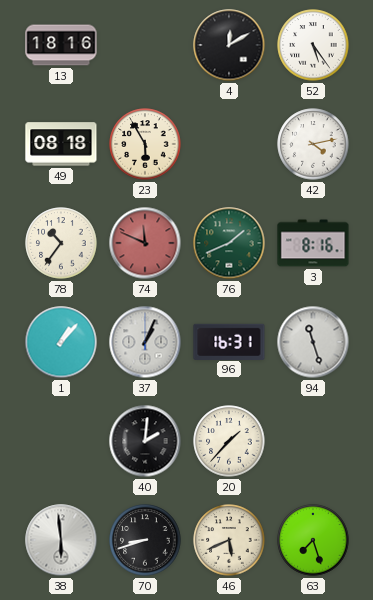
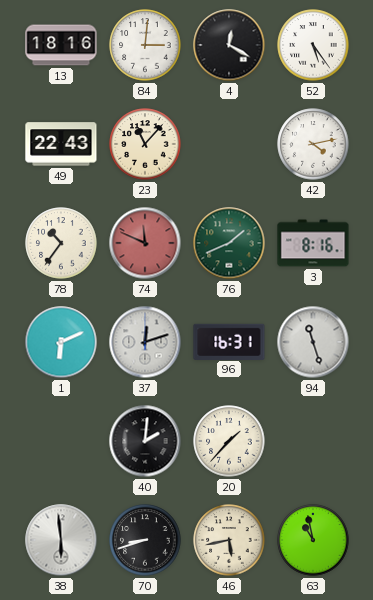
84: none -> 3:01 (145, 45)
4: 12:10 -> 12:20 (229, 45)
49: 08:18 -> 22:43 (61, 144)
23: 5:55 -> 11:07 (145, 144)
1: 1:07 -> 6:11 (61, 342)
37: 1:04 -> 12:12 (145, 342)
46: 5:41 -> 5:43 (229, 540)
63: 7:27 -> 10:58 (313, 540)
